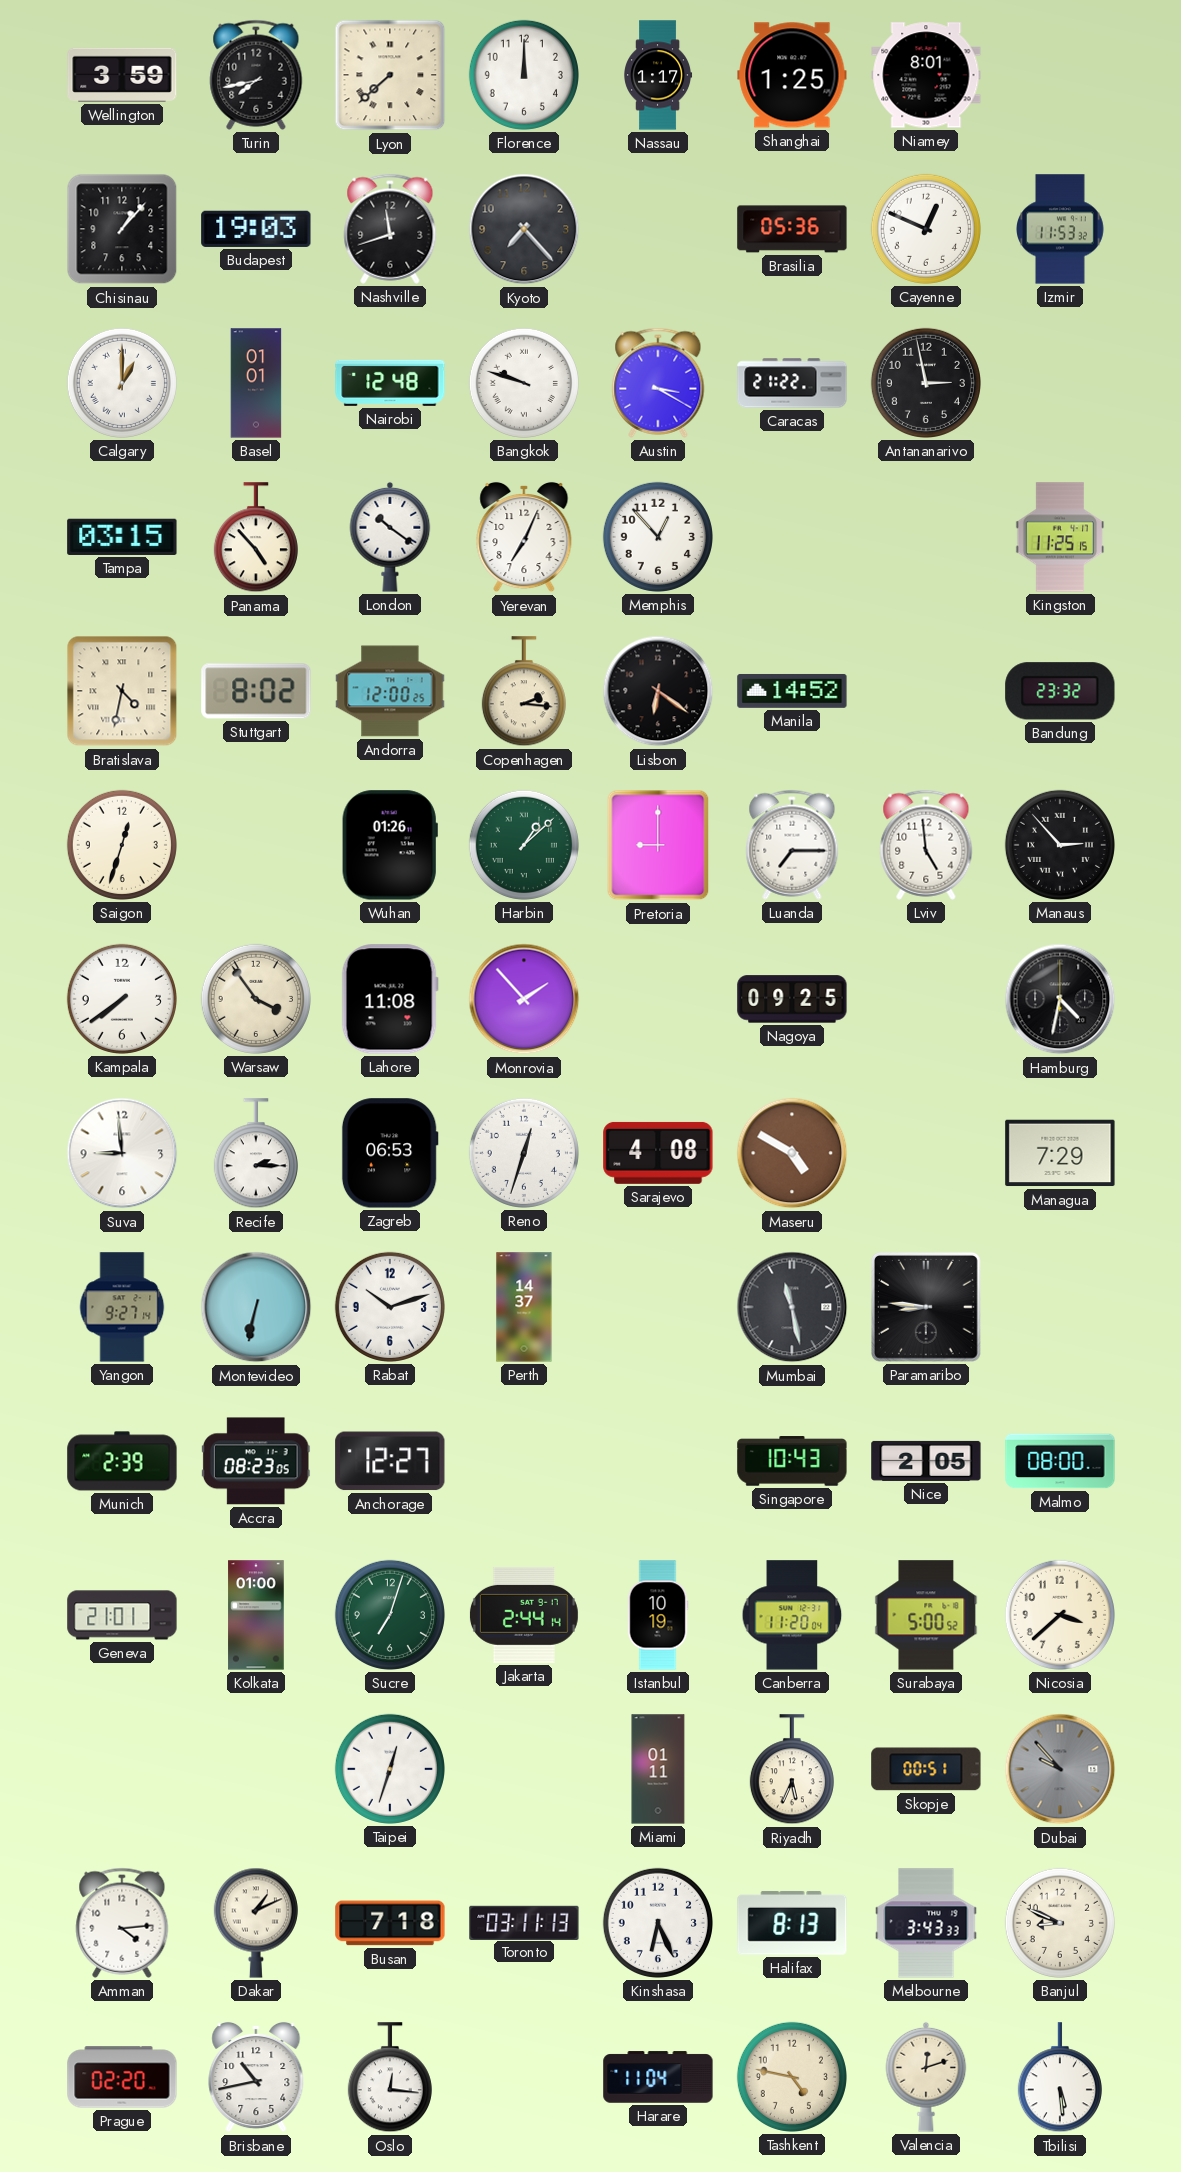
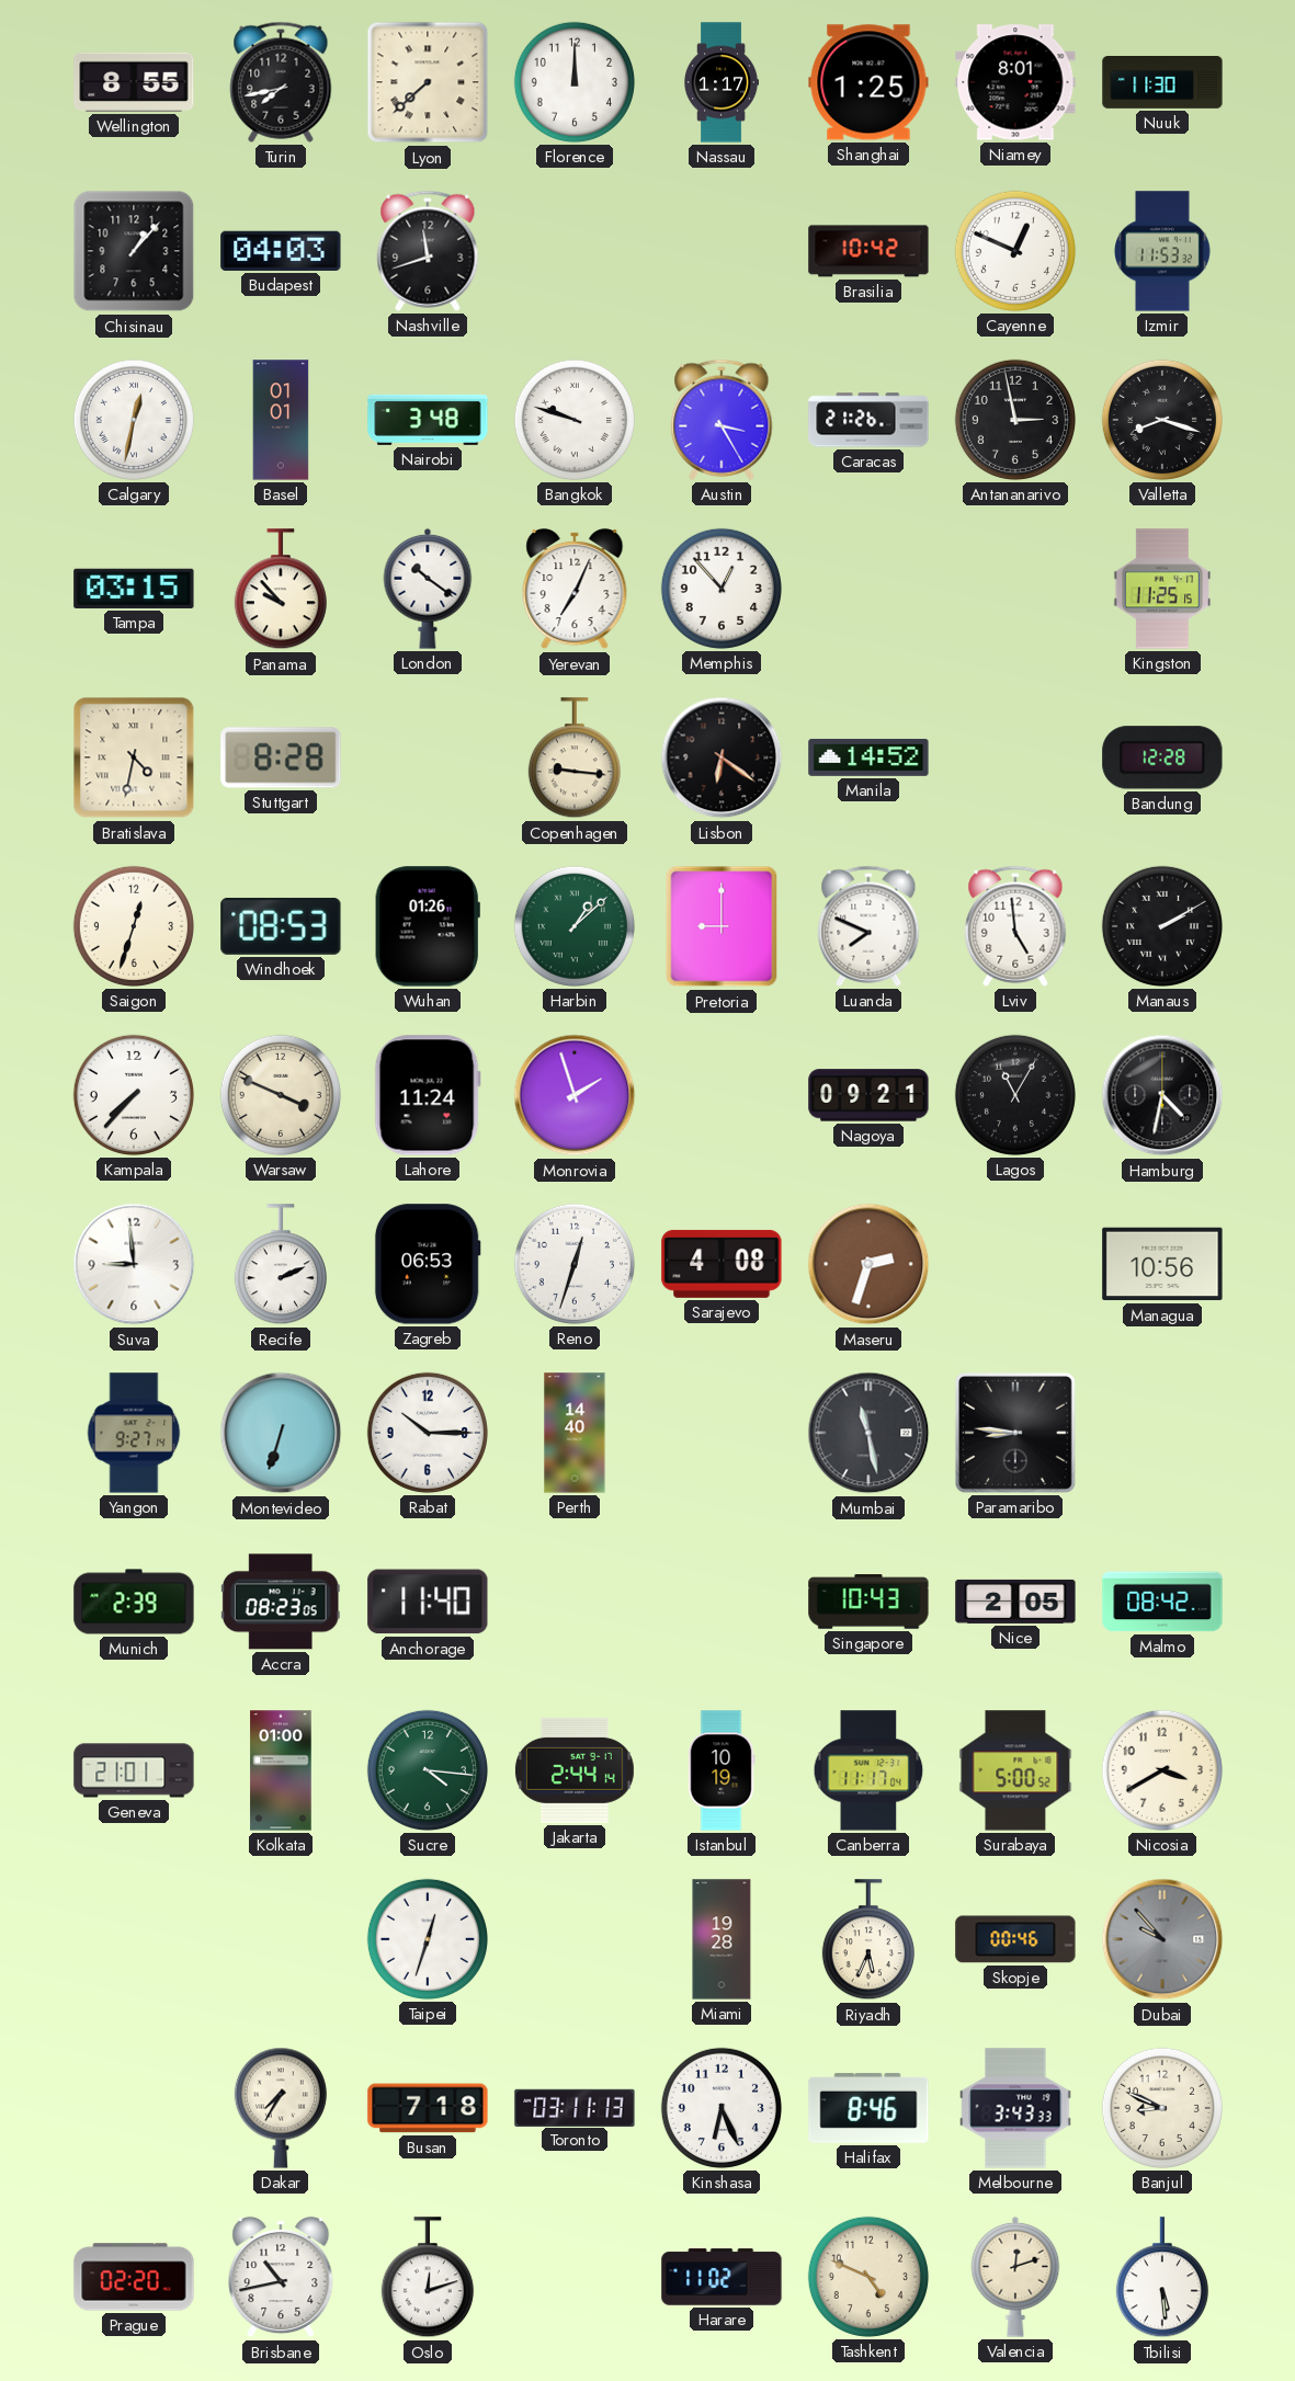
Wellington: 3:59 -> 8:55 (134, 82)
Nuuk: none -> 11:30 (1162, 83)
Budapest: 19:03 -> 04:03 (281, 251)
Kyoto: 7:23 -> none (524, 229)
Brasilia: 05:36 -> 10:42 (868, 251)
Calgary: 1:00 -> 12:32 (134, 420)
Nairobi: 12:48 -> 3:48 (428, 420)
Austin: 3:20 -> 3:25 (722, 420)
Caracas: 21:22 -> 21:26 (868, 420)
Valletta: none -> 8:18 (1162, 420)
Panama: 4:53 -> 9:53 (281, 590)
Stuttgart: 8:02 -> 8:28 (281, 757)
Andorra: 12:00 -> none (390, 691)
Copenhagen: 2:16 -> 9:16 (575, 759)
Bandung: 23:32 -> 12:28 (1162, 757)
Windhoek: none -> 08:53 (281, 926)
Luanda: 7:15 -> 7:49 (868, 926)
Manaus: 2:53 -> 2:10 (1162, 926)
Kampala: 7:39 -> 7:37 (134, 1095)
Warsaw: 3:54 -> 3:49 (281, 1095)
Lahore: 11:08 -> 11:24 (428, 1095)
Monrovia: 1:53 -> 1:57 (575, 1095)
Nagoya: 09:25 -> 09:21 (868, 1095)
Lagos: none -> 11:05 (1015, 1095)
Recife: 2:15 -> 2:11 (281, 1265)
Maseru: 4:50 -> 2:33 (868, 1264)
Managua: 7:29 -> 10:56 (1162, 1264)
Montevideo: 6:32 -> 6:33 (281, 1433)
Rabat: 10:12 -> 10:15 (428, 1433)
Perth: 14:37 -> 14:40 (575, 1433)
Anchorage: 12:27 -> 11:40 (428, 1602)
Malmo: 08:00 -> 08:42 (1162, 1602)
Sucre: 7:03 -> 4:16 (428, 1770)
Canberra: 11:20 -> 11:17 (868, 1770)
Nicosia: 3:38 -> 3:40 (1162, 1770)
Miami: 01:11 -> 19:28 (722, 1939)
Skopje: 00:51 -> 00:46 (1015, 1939)
Amman: 4:14 -> none (122, 1923)
Dakar: 1:11 -> 7:35 (281, 2108)
Halifax: 8:13 -> 8:46 (868, 2108)
Oslo: 12:16 -> 12:12 (428, 2278)
Harare: 11:04 -> 11:02 (722, 2277)
Tashkent: 4:47 -> 4:49 (868, 2277)
